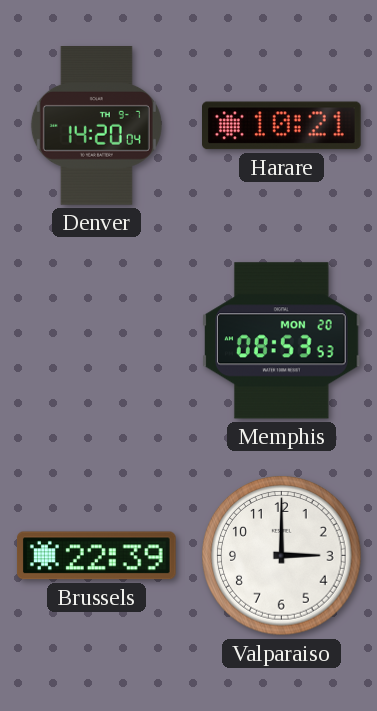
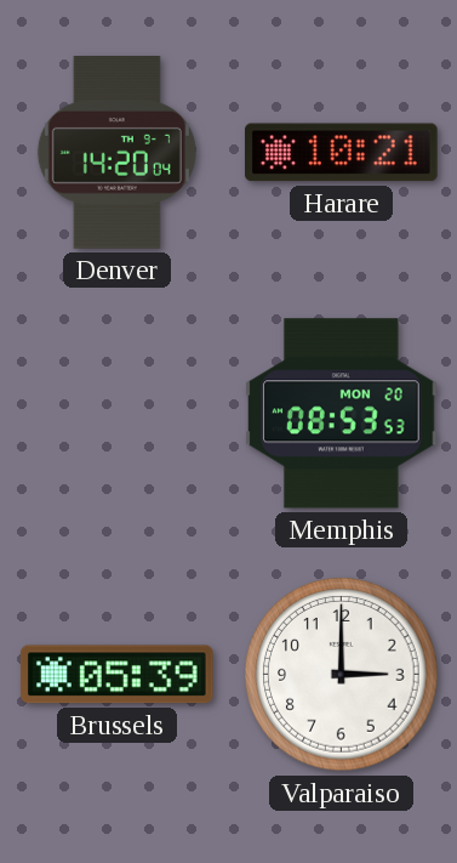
Brussels: 22:39 -> 05:39 (116, 675)
